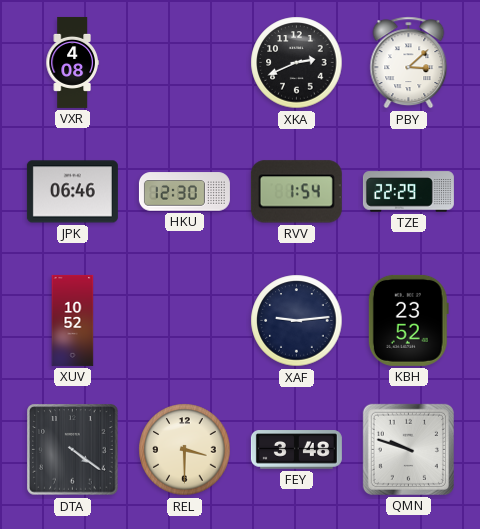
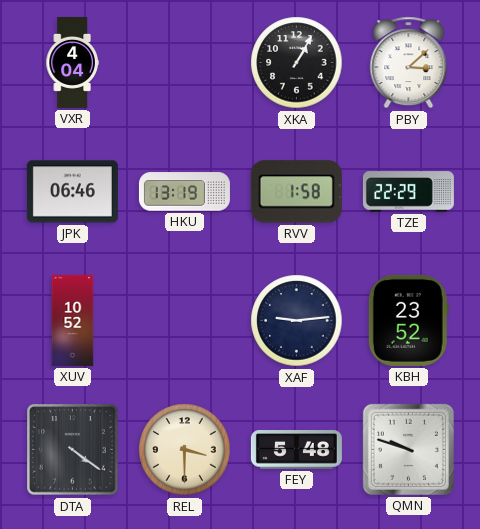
VXR: 4:08 -> 4:04 (72, 62)
XKA: 2:41 -> 1:05 (297, 63)
HKU: 12:30 -> 13:19 (184, 192)
RVV: 1:54 -> 1:58 (296, 192)
FEY: 3:48 -> 5:48 (296, 450)
